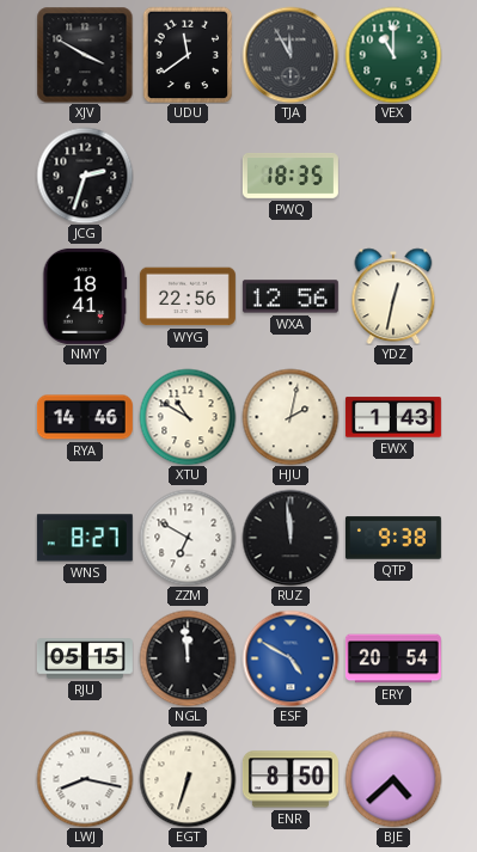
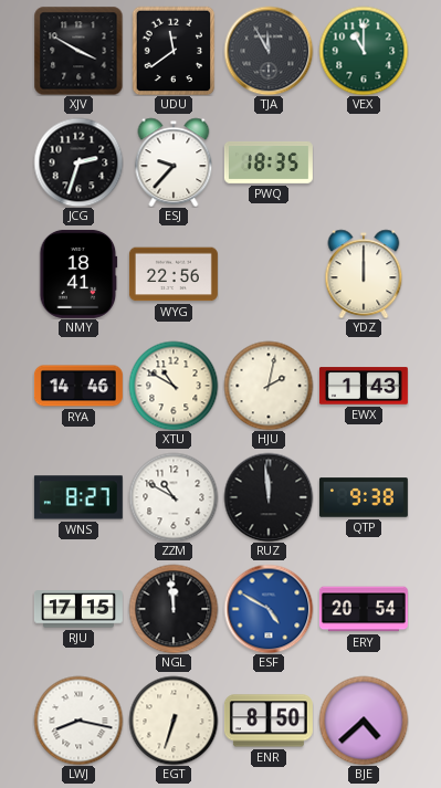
ESJ: none -> 9:37 (174, 162)
WXA: 12:56 -> none (291, 296)
YDZ: 12:32 -> 12:00 (364, 274)
ZZM: 6:50 -> 10:50 (174, 497)
RJU: 05:15 -> 17:15 (78, 609)
